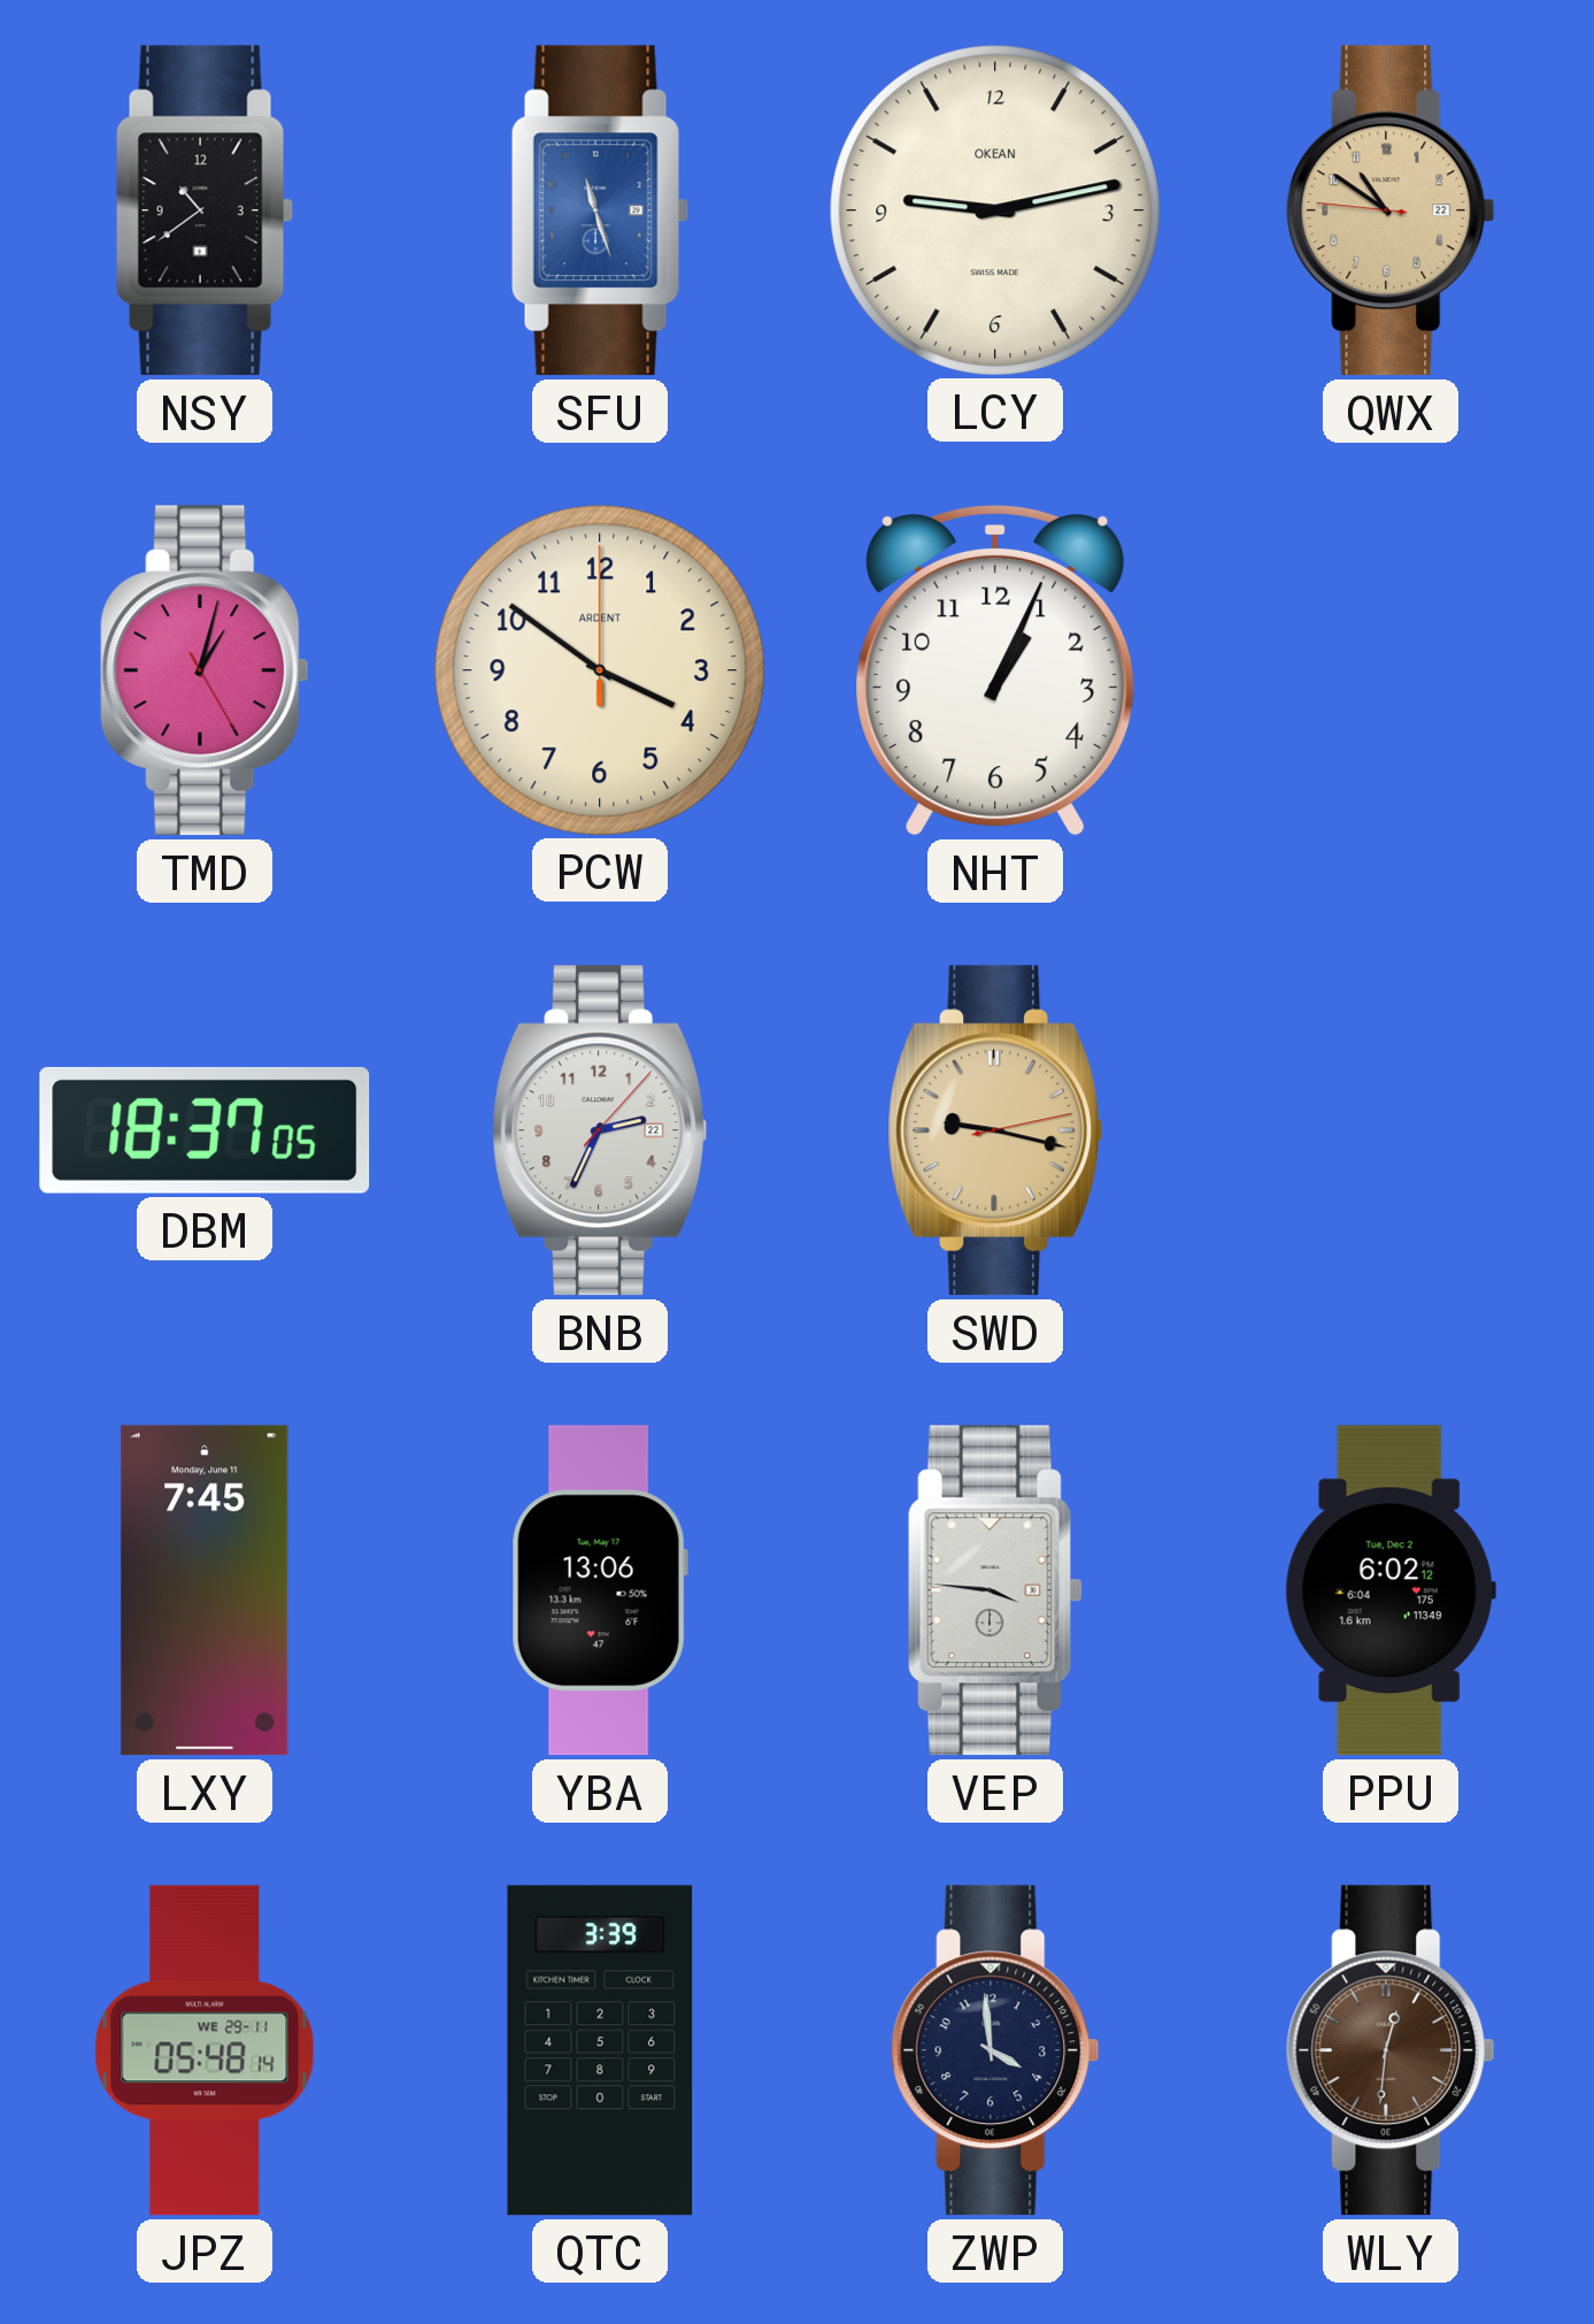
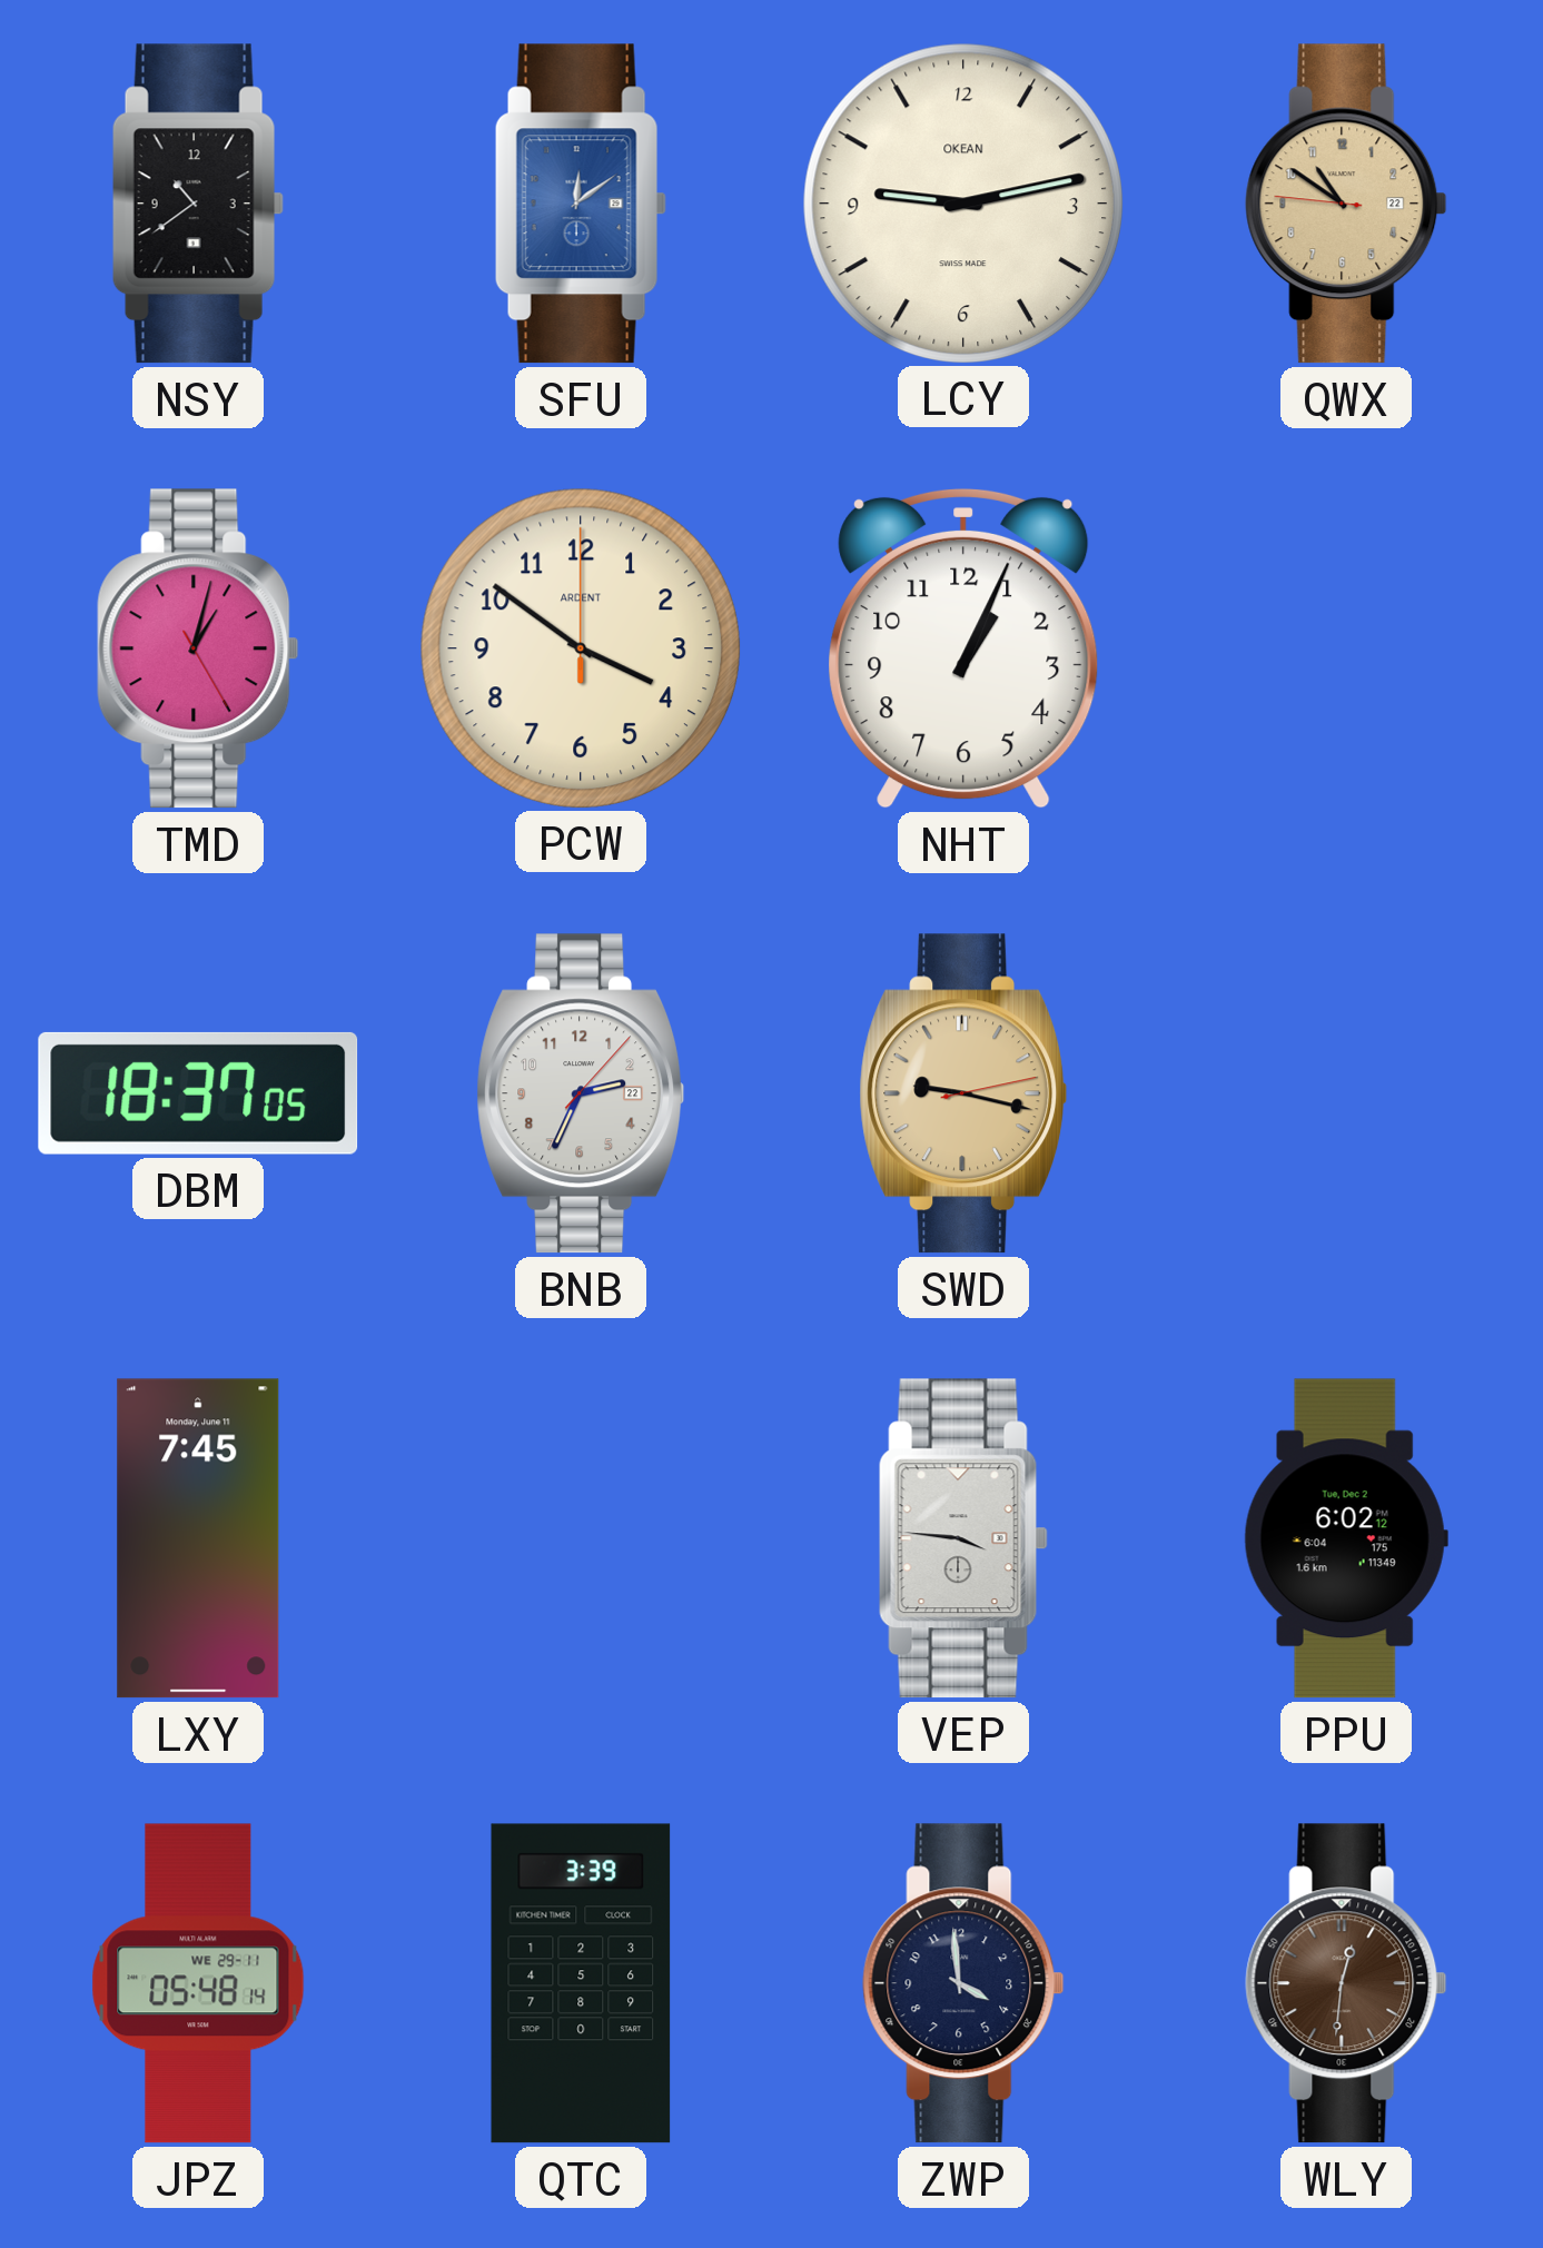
SFU: 11:27 -> 12:09 (581, 204)
YBA: 13:06 -> none (600, 1590)
